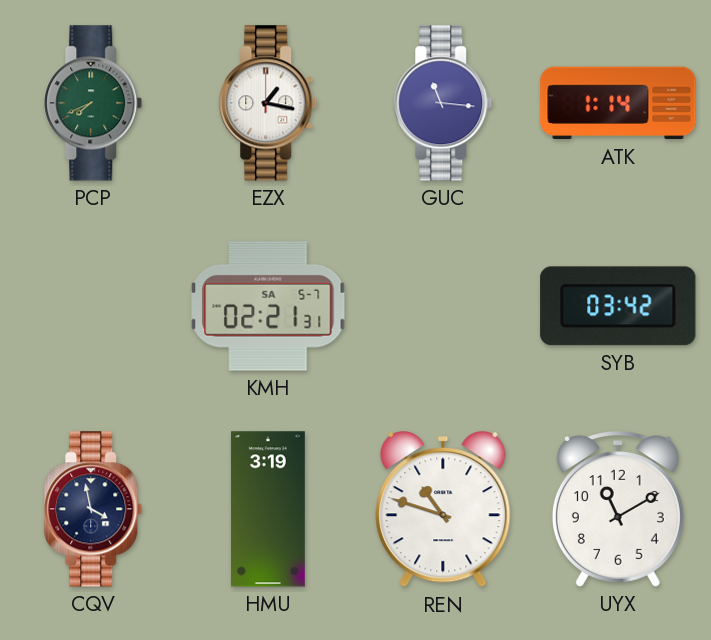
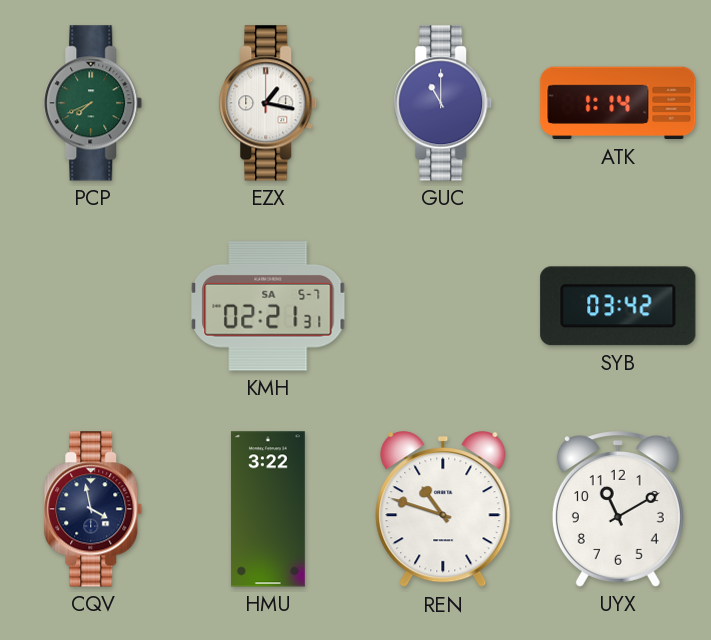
GUC: 11:16 -> 11:00 (443, 103)
HMU: 3:19 -> 3:22 (268, 509)
